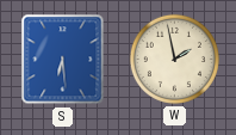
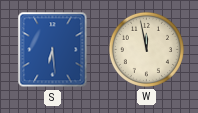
W: 1:58 -> 11:58 (146, 49)
